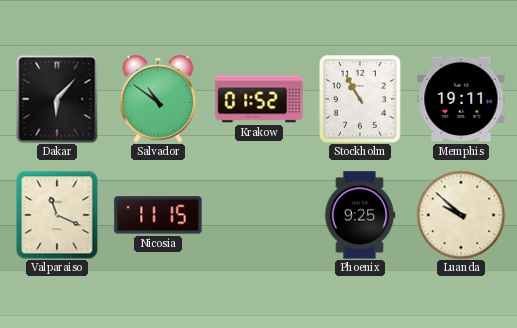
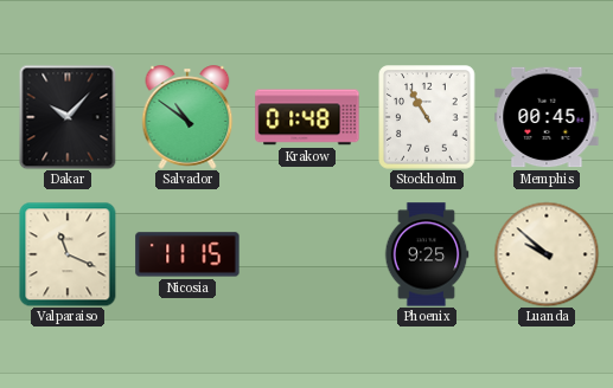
Dakar: 6:07 -> 10:07 (68, 117)
Krakow: 01:52 -> 01:48 (307, 117)
Memphis: 19:11 -> 00:45 (547, 117)
